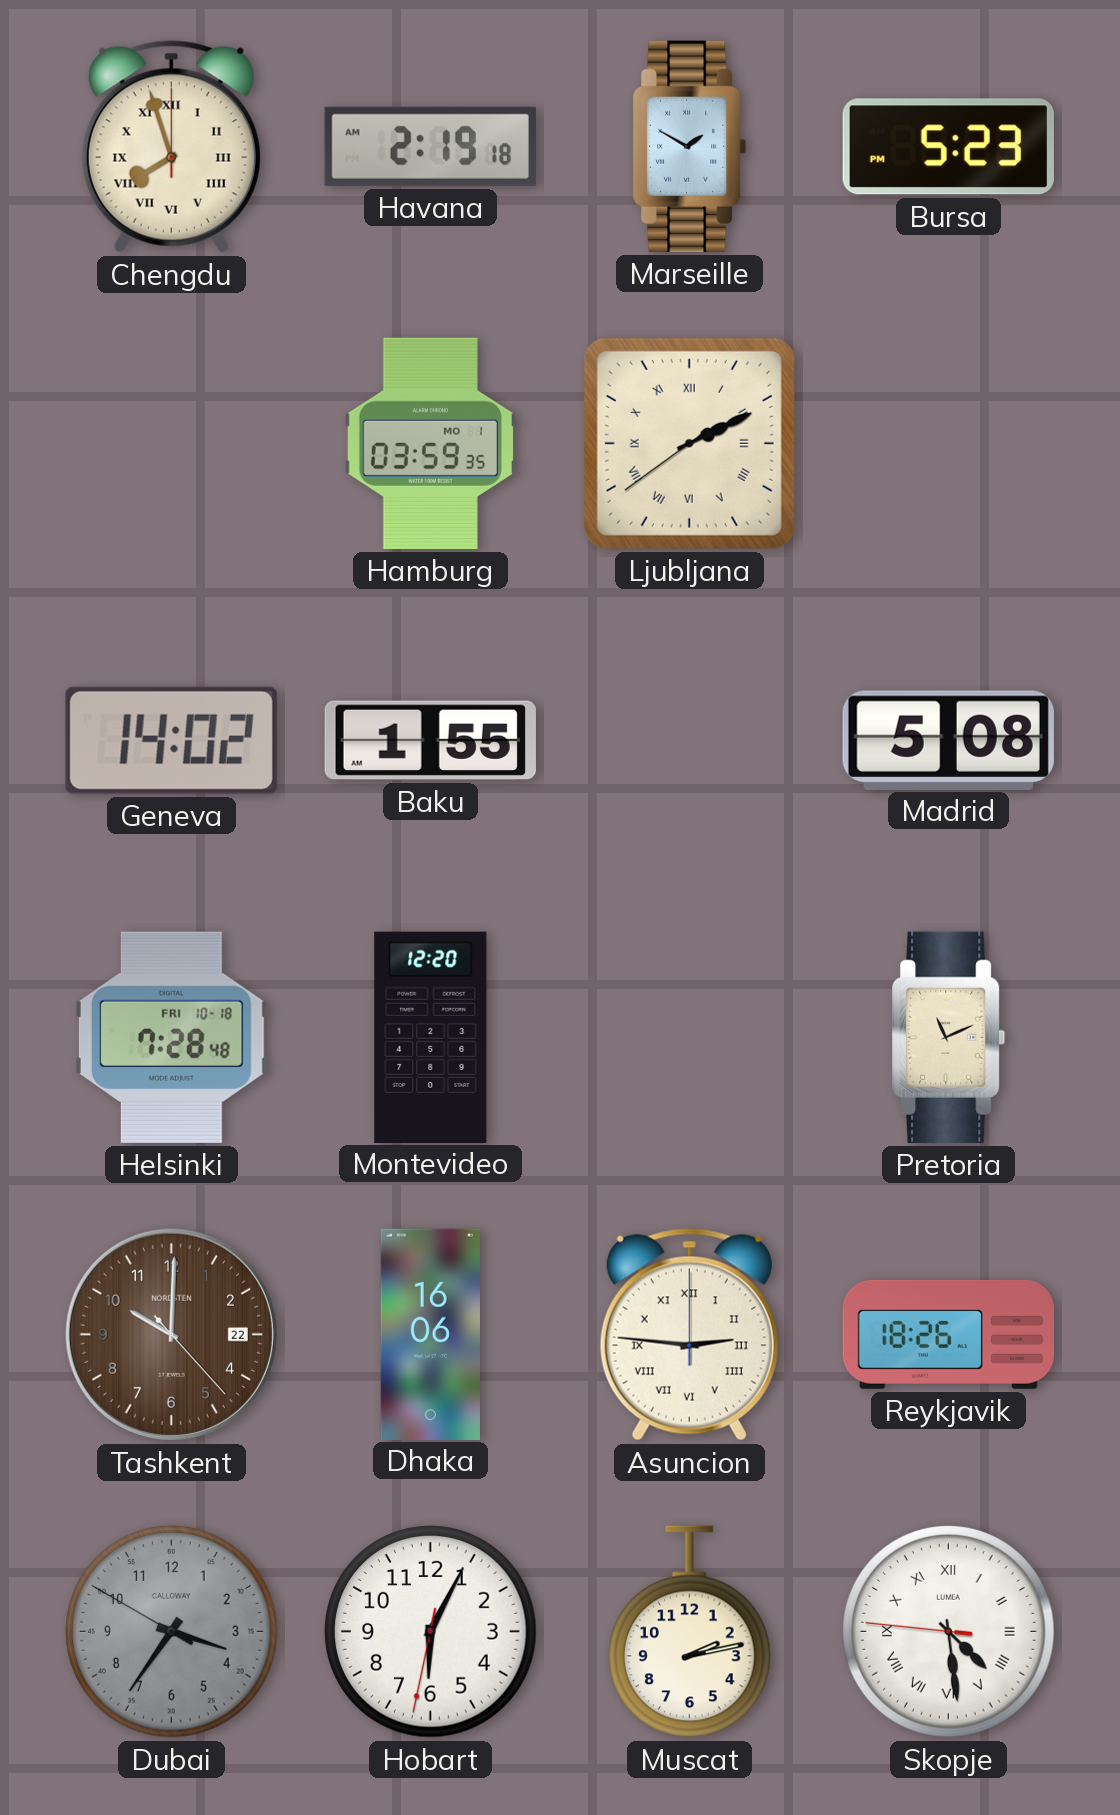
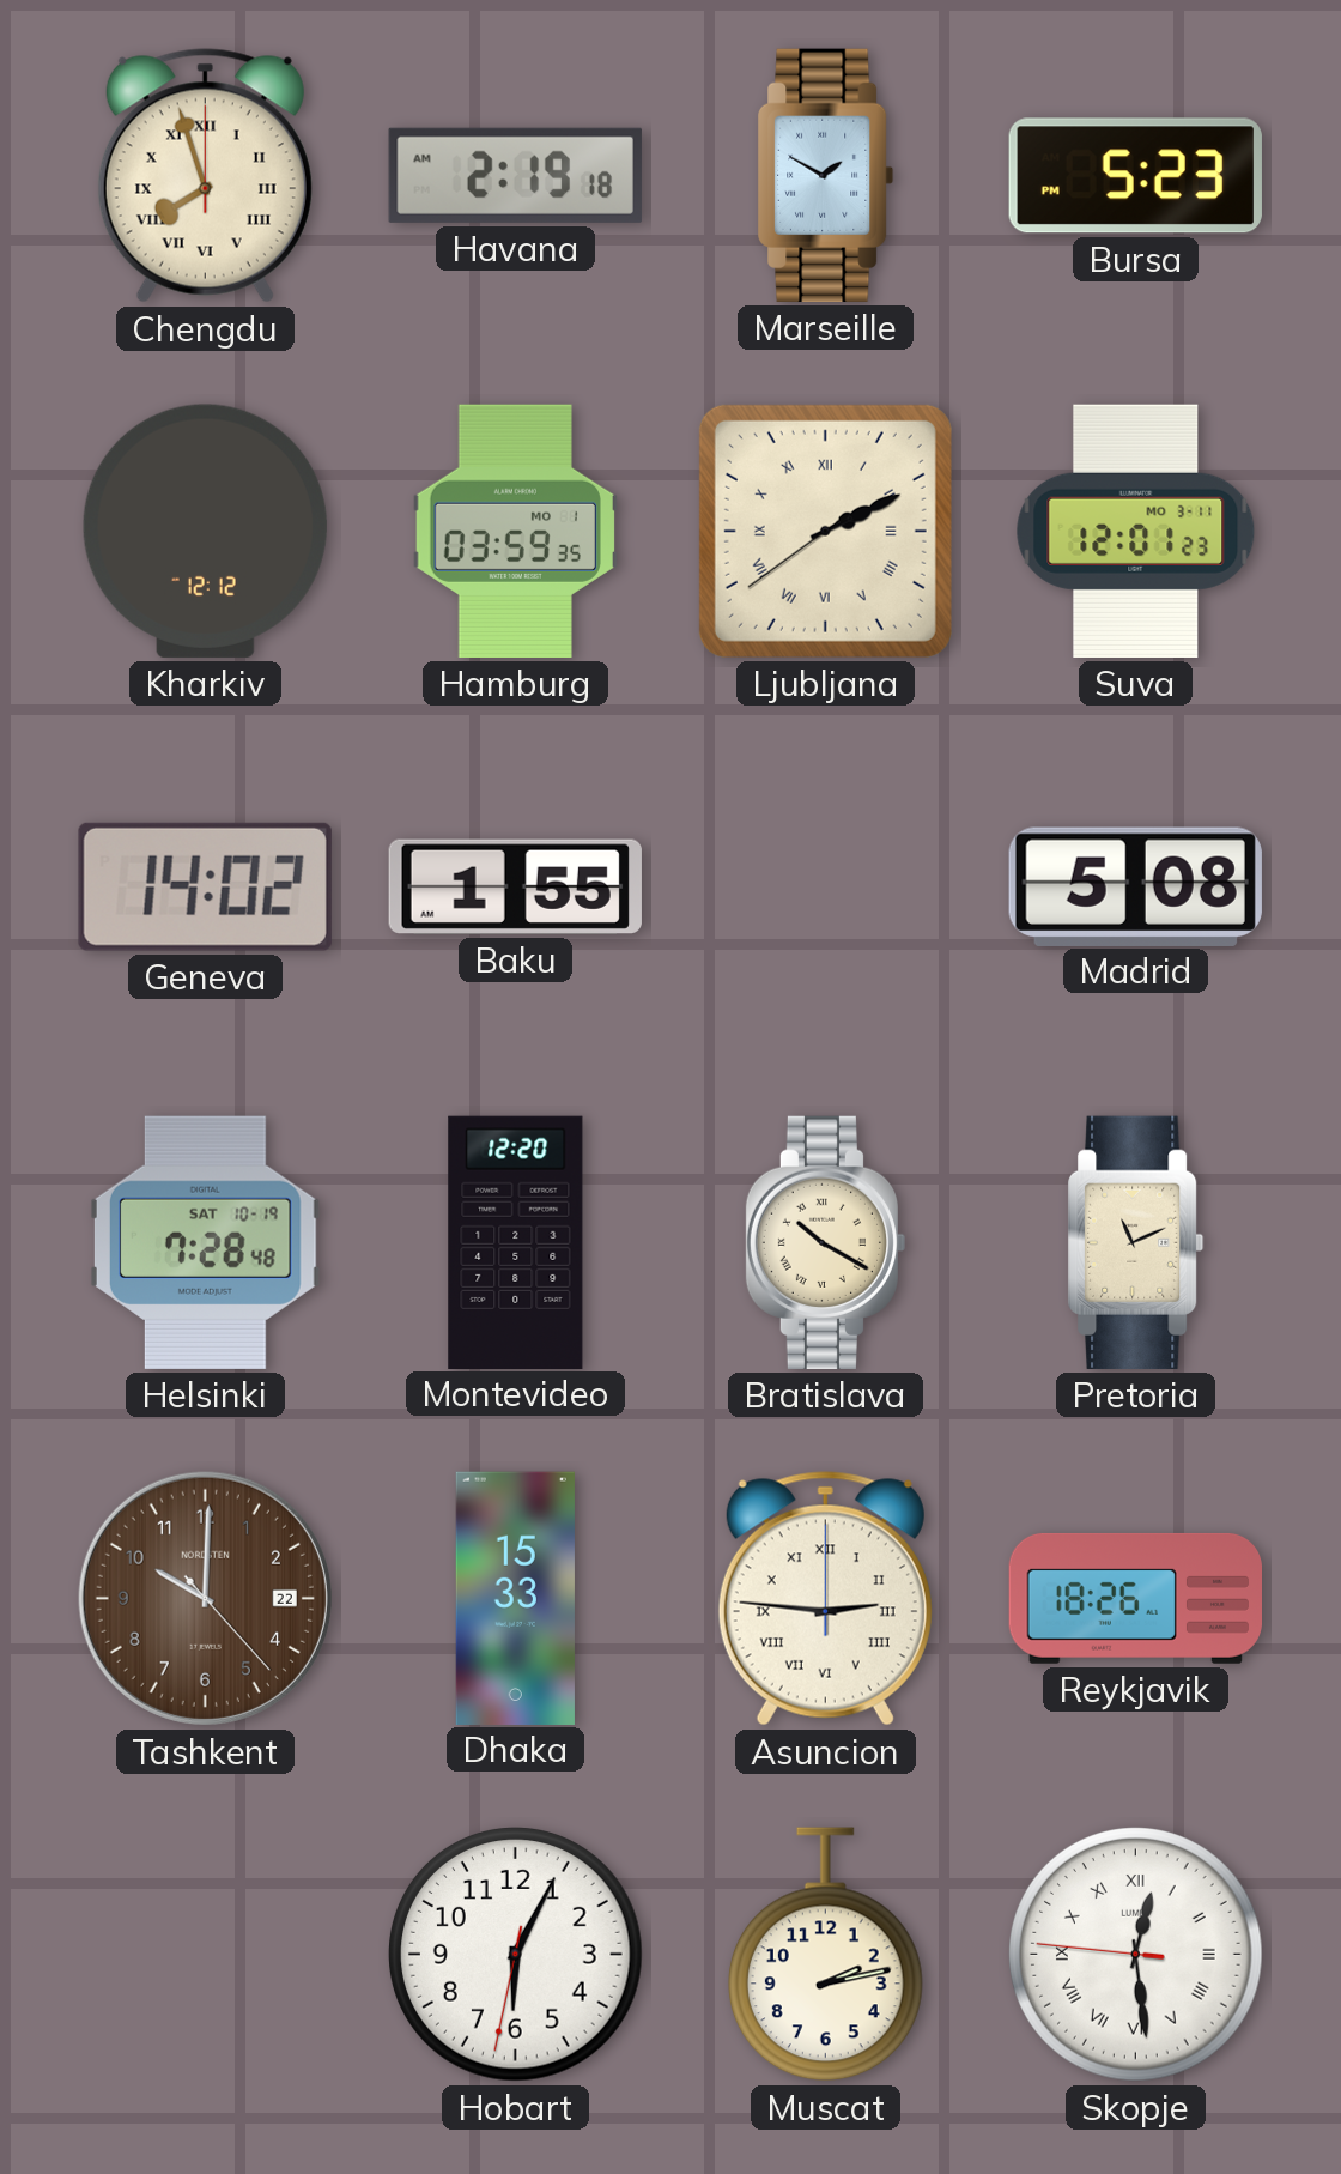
Kharkiv: none -> 12:12 (205, 531)
Suva: none -> 12:01 (1136, 531)
Helsinki date: FRI 10-18 -> SAT 10-19 (205, 1242)
Bratislava: none -> 10:20 (826, 1242)
Dhaka: 16:06 -> 15:33 (515, 1598)
Dubai: 3:35 -> none (172, 1632)
Skopje: 4:28 -> 12:28 (1136, 1955)
